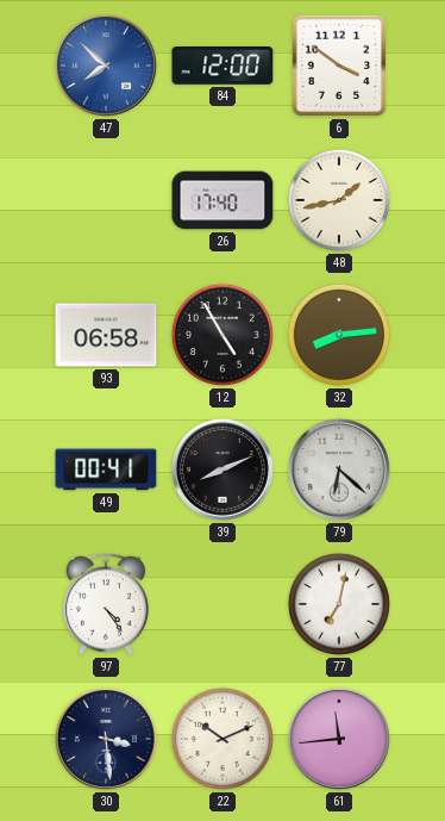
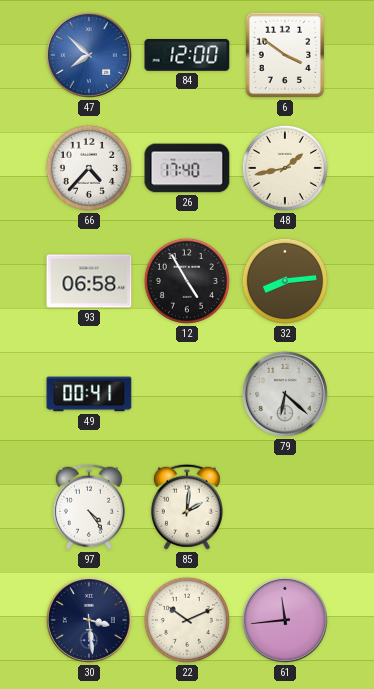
66: none -> 4:37 (89, 168)
39: 8:11 -> none (223, 469)
85: none -> 2:01 (187, 507)
77: 7:02 -> none (339, 604)
